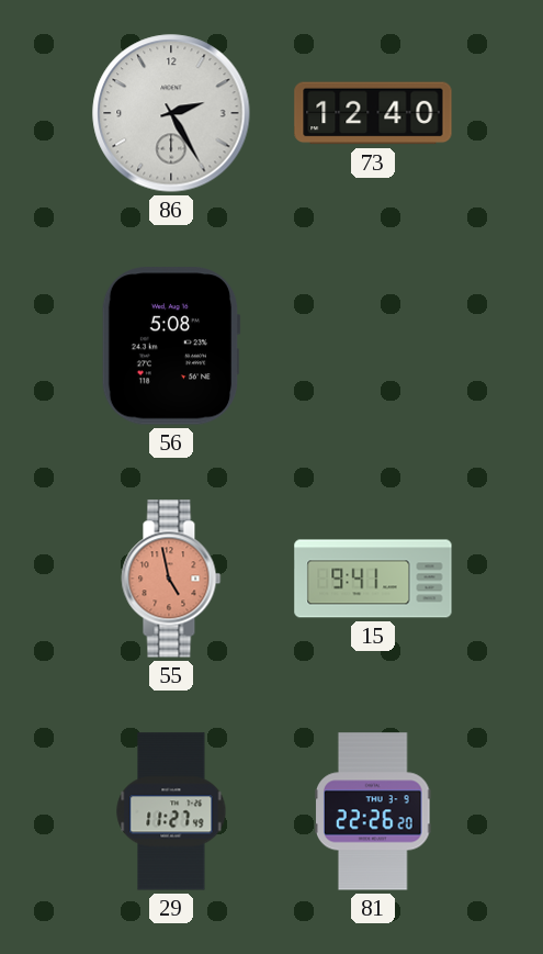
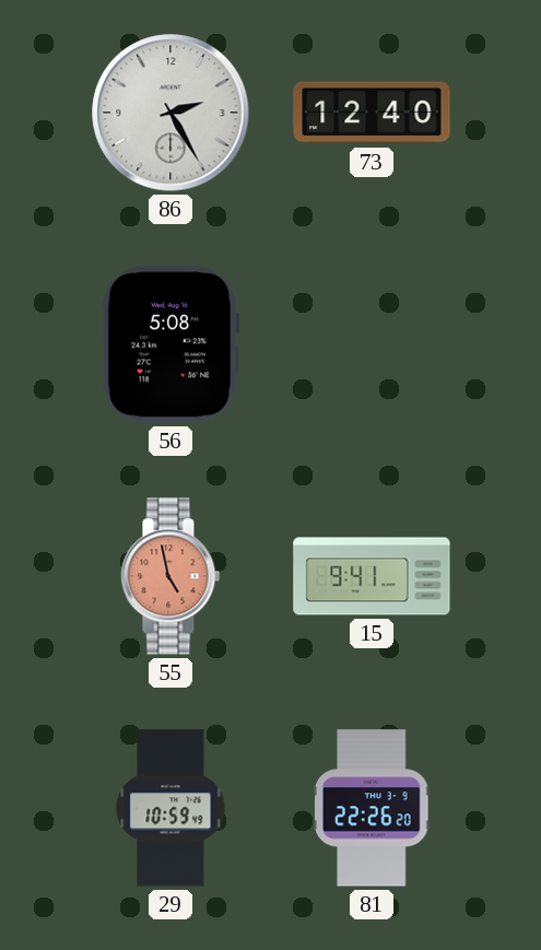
29: 11:27 -> 10:59 (170, 808)
